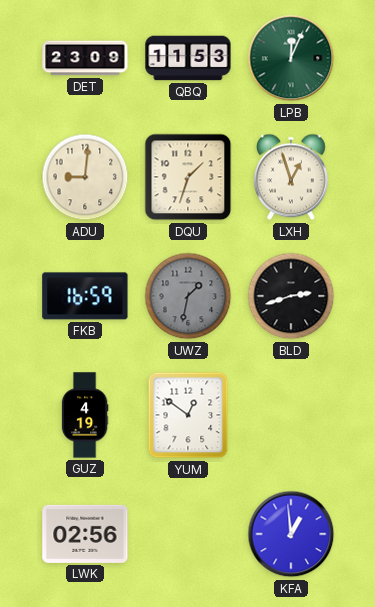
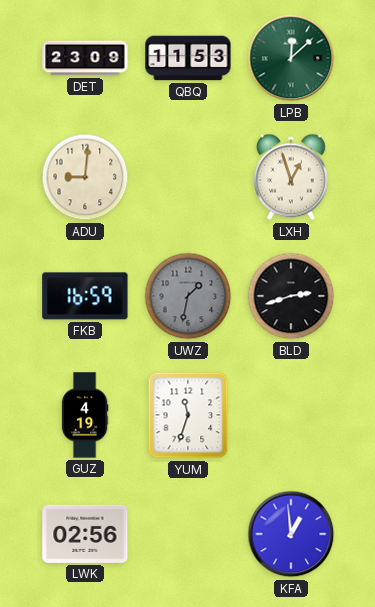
LPB: 12:04 -> 12:08 (291, 58)
DQU: 1:33 -> none (188, 177)
YUM: 12:51 -> 11:33 (188, 415)
